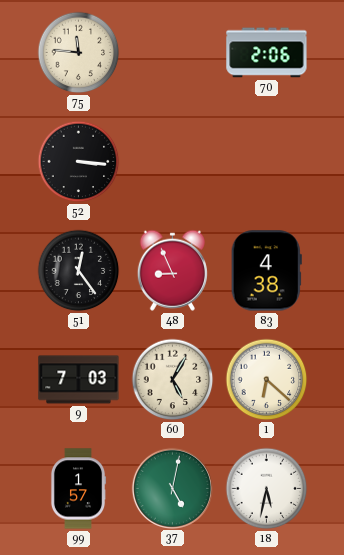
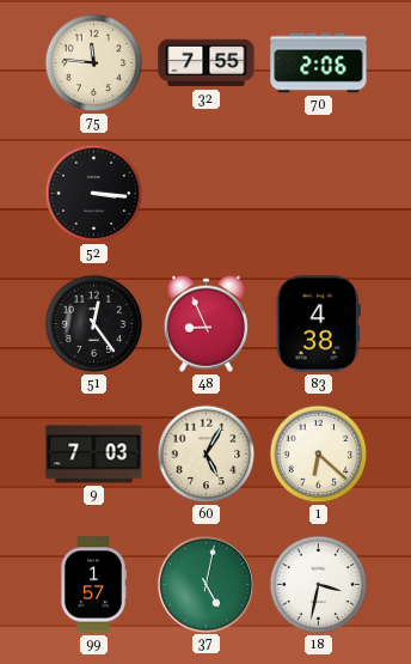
32: none -> 7:55 (207, 63)
18: 5:32 -> 3:32 (319, 585)
